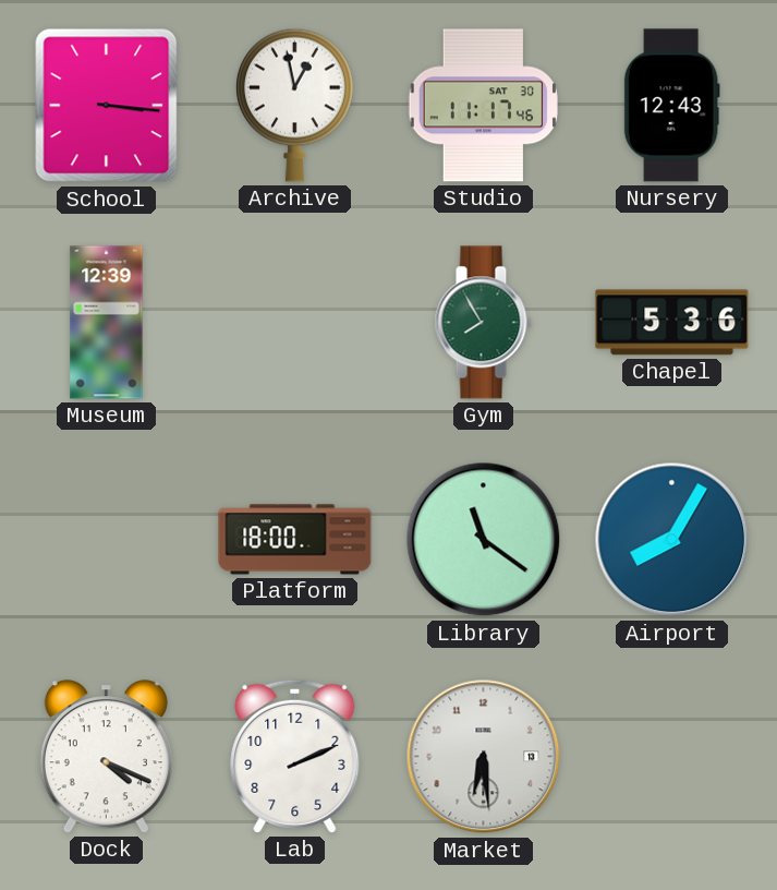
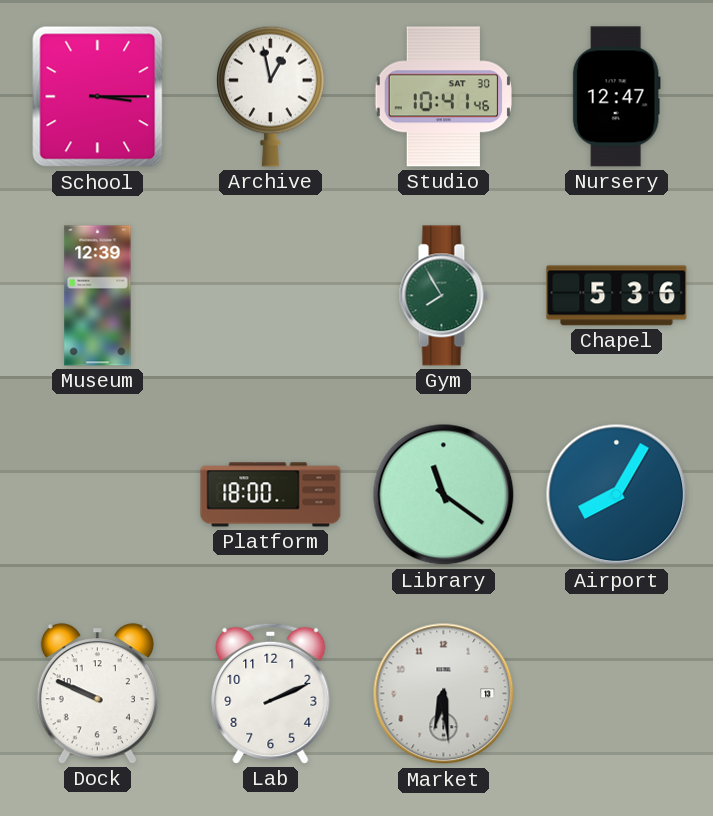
School: 3:16 -> 3:15 (98, 97)
Studio: 11:17 -> 10:41 (443, 97)
Nursery: 12:43 -> 12:47 (616, 97)
Dock: 4:19 -> 9:49 (97, 694)
